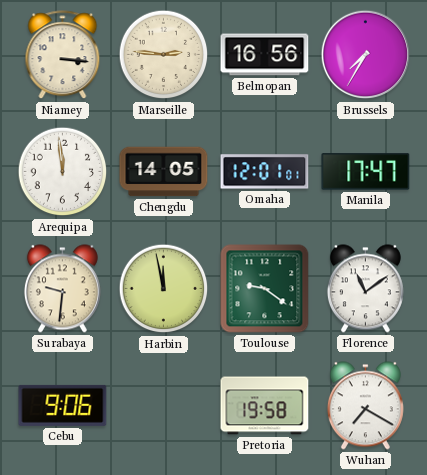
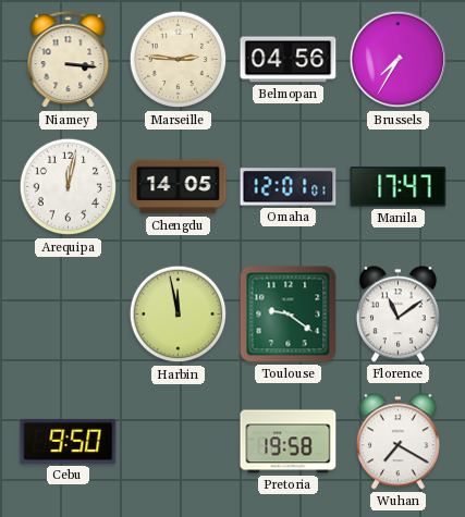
Belmopan: 16:56 -> 04:56 (289, 60)
Arequipa: 11:59 -> 12:02 (69, 187)
Surabaya: 9:31 -> none (62, 289)
Cebu: 9:06 -> 9:50 (69, 441)
